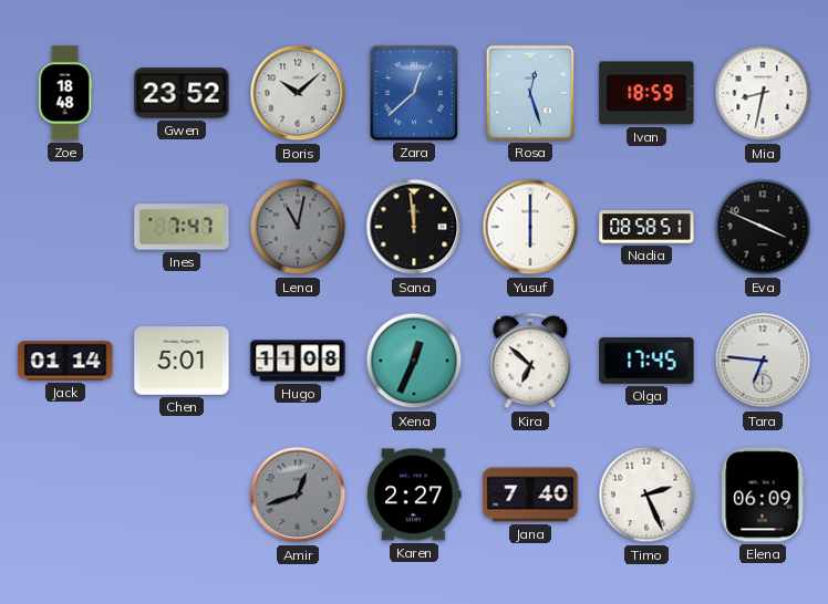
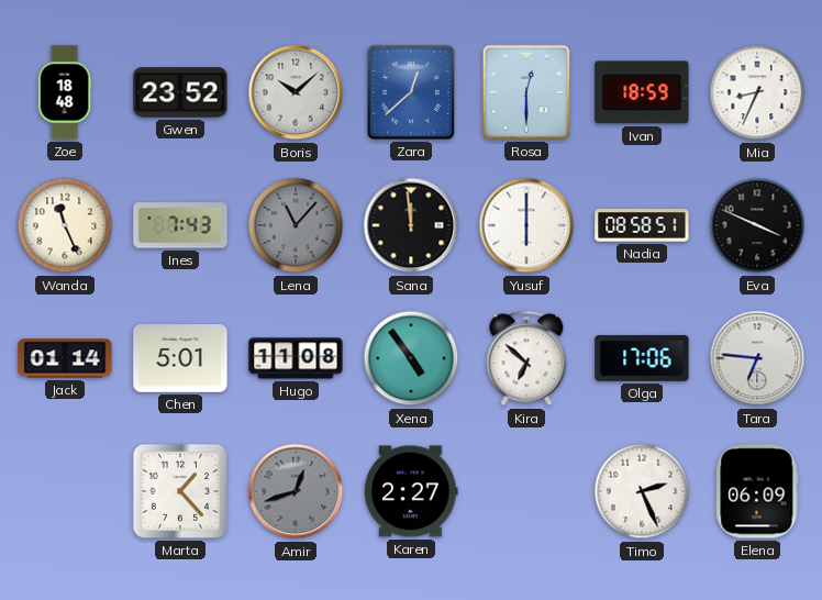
Rosa: 12:27 -> 12:30 (526, 92)
Mia: 8:32 -> 8:34 (757, 92)
Wanda: none -> 11:26 (65, 225)
Ines: 7:47 -> 7:43 (180, 225)
Lena: 11:02 -> 11:07 (296, 225)
Xena: 12:34 -> 4:54 (411, 358)
Olga: 17:45 -> 17:06 (642, 358)
Marta: none -> 1:23 (180, 491)
Jana: 7:40 -> none (530, 494)
